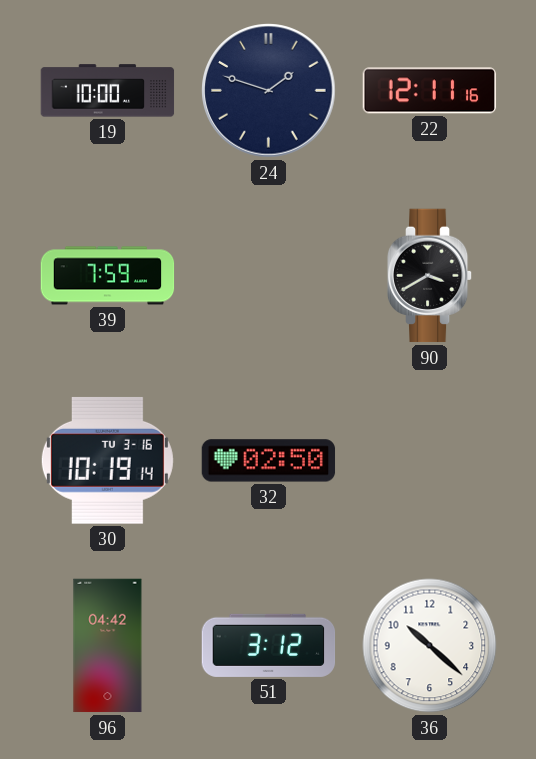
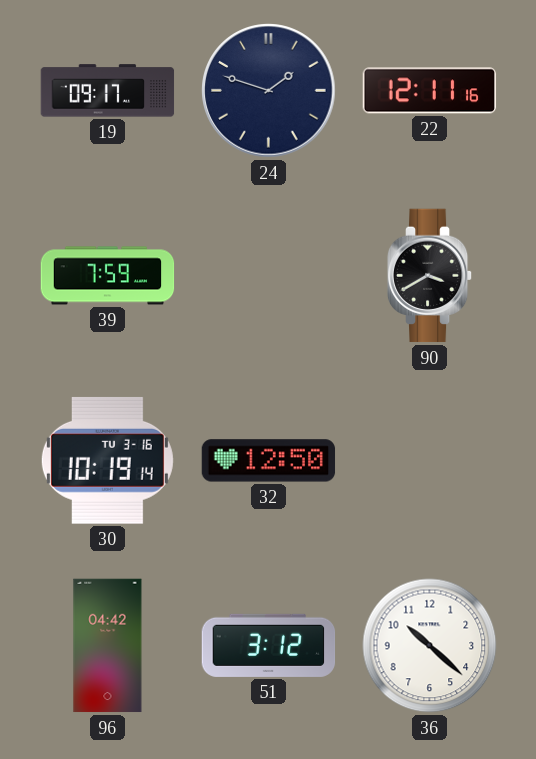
19: 10:00 -> 09:17 (108, 91)
32: 02:50 -> 12:50 (269, 461)
